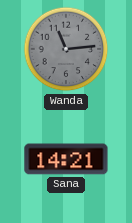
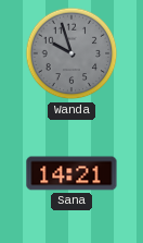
Wanda: 11:14 -> 9:57 (71, 53)
